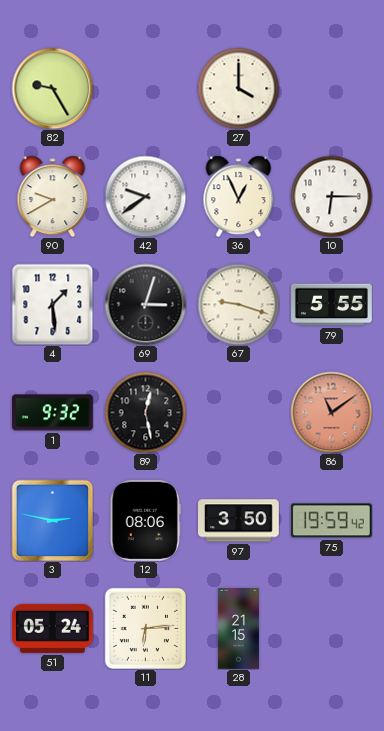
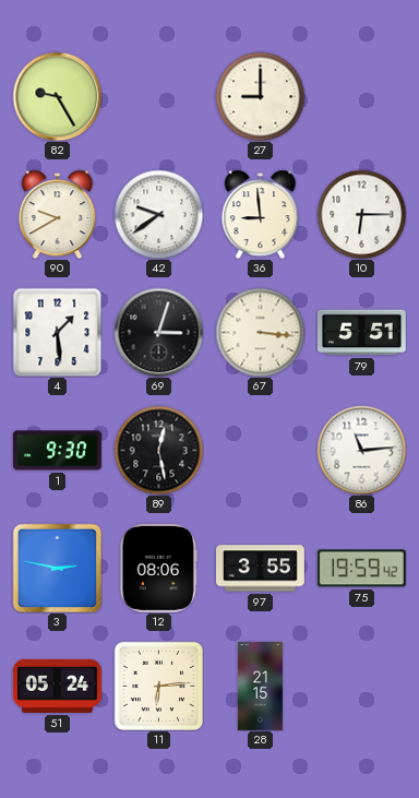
27: 4:00 -> 9:00 (260, 96)
36: 12:56 -> 8:59 (261, 214)
67: 9:18 -> 3:16 (260, 332)
79: 5:55 -> 5:51 (362, 333)
1: 9:32 -> 9:30 (58, 451)
86: 11:09 -> 11:14 (361, 450)
86 dial: salmon -> white (361, 450)
97: 3:50 -> 3:55 (261, 569)
